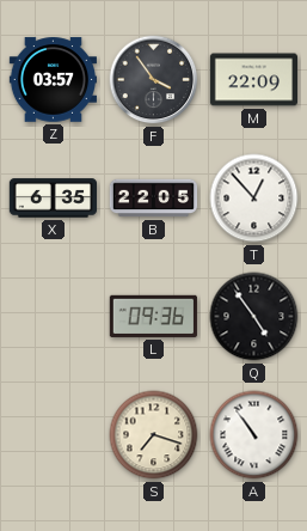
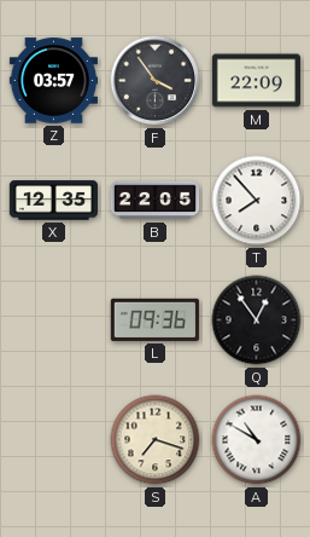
X: 6:35 -> 12:35 (53, 201)
T: 12:53 -> 7:53 (257, 201)
Q: 4:54 -> 12:54 (257, 321)
A: 10:54 -> 10:50 (257, 440)
